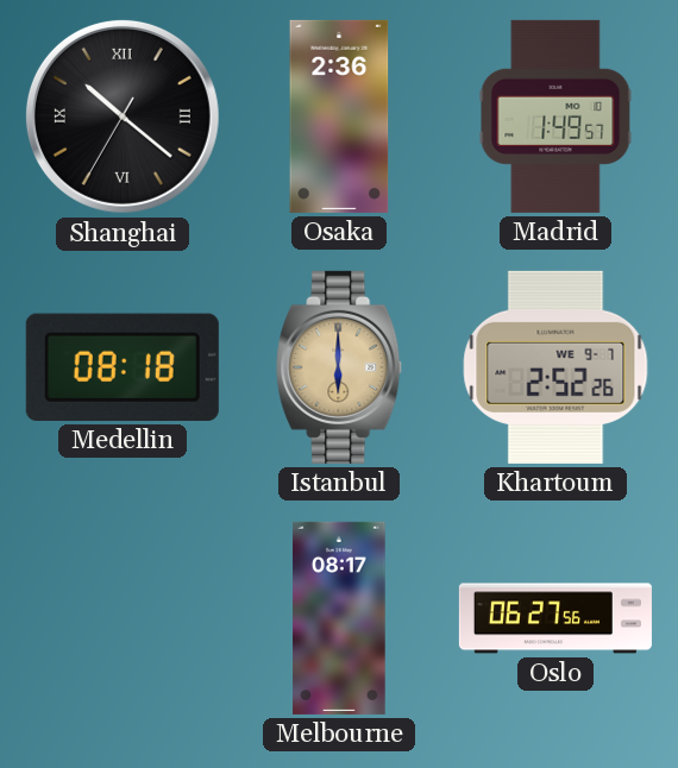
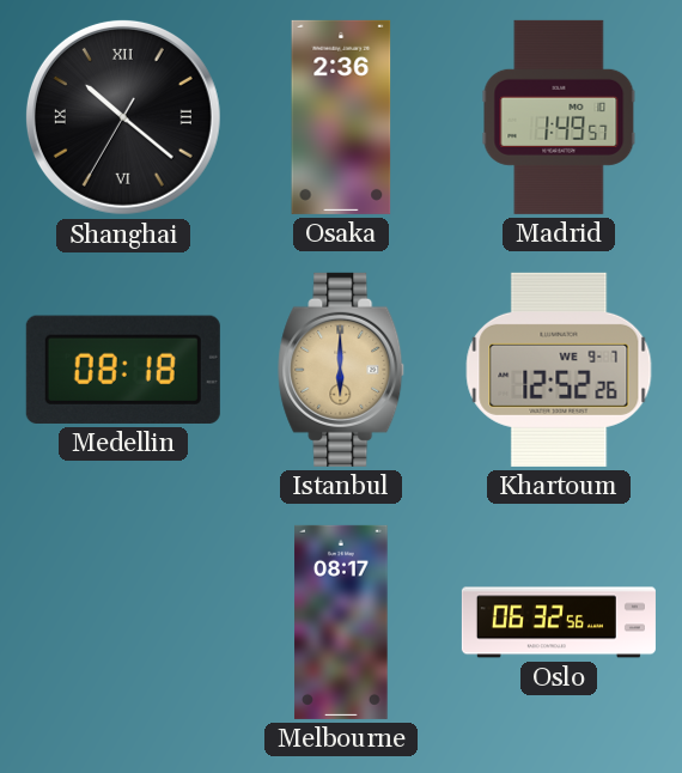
Khartoum: 2:52 -> 12:52 (559, 370)
Oslo: 06:27 -> 06:32 (559, 622)
